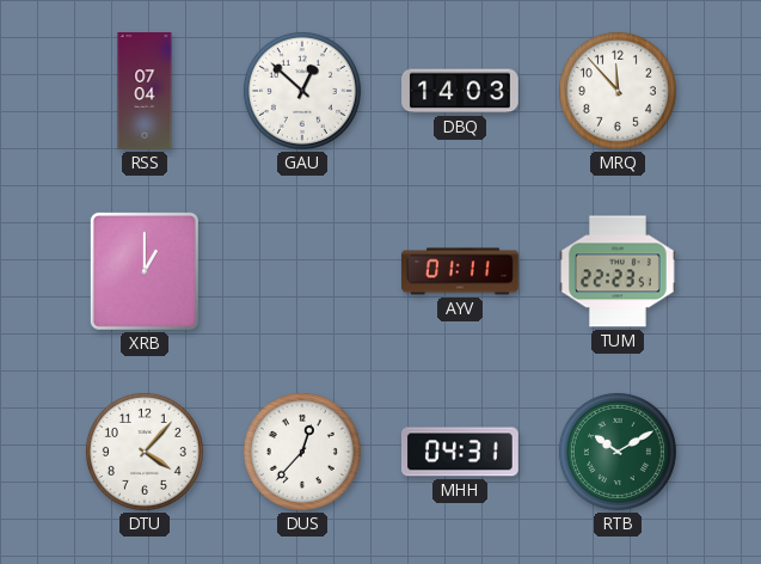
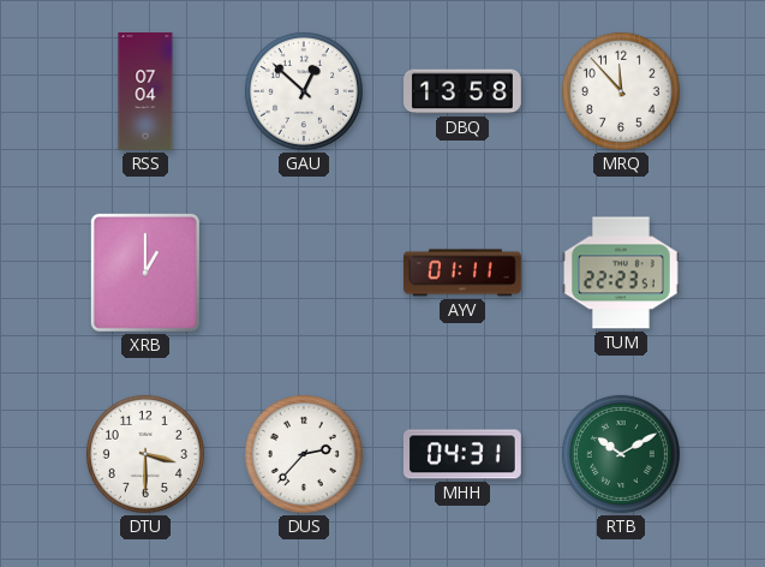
DBQ: 14:03 -> 13:58 (464, 91)
DTU: 4:07 -> 3:30 (145, 454)
DUS: 12:37 -> 2:37 (304, 454)
